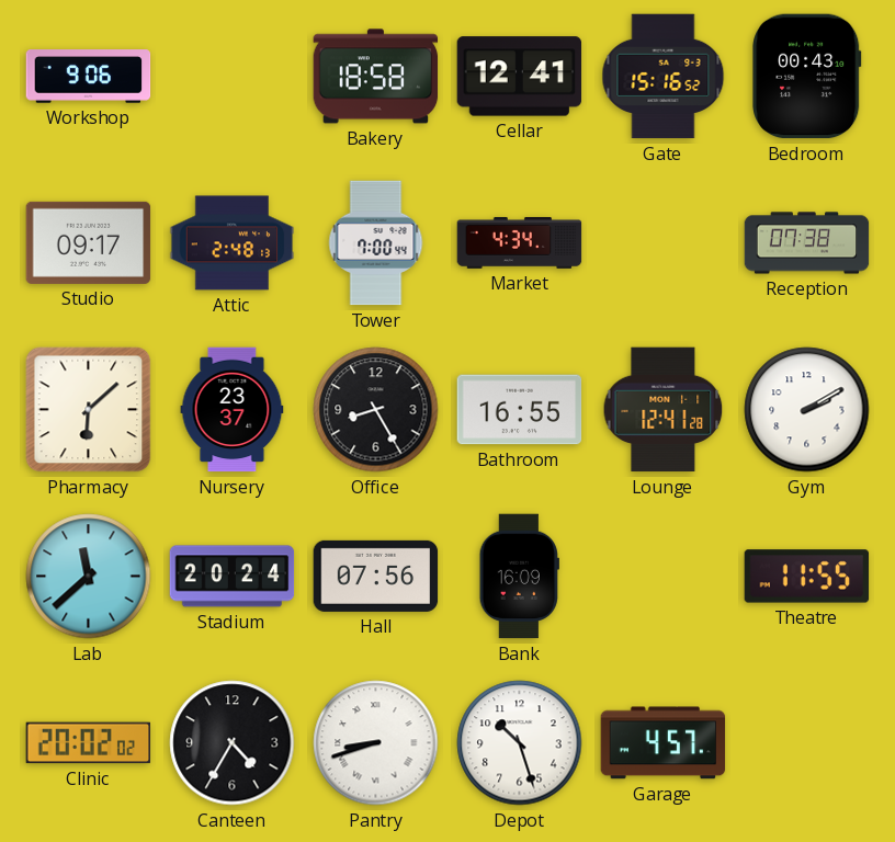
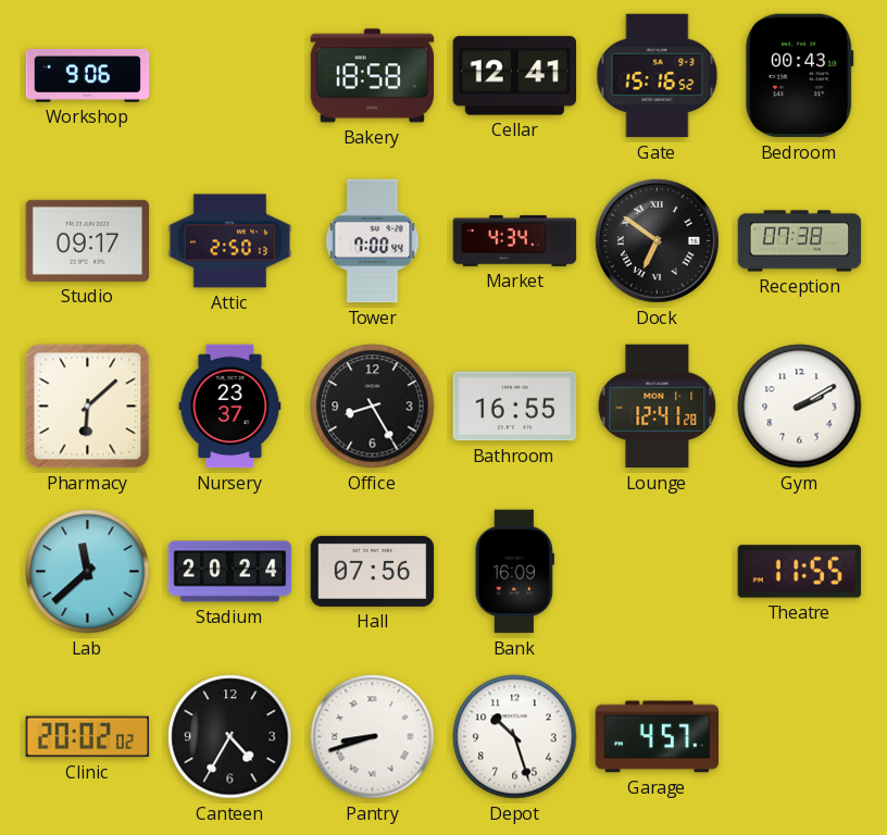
Attic: 2:48 -> 2:50 (230, 241)
Dock: none -> 6:51 (657, 240)
